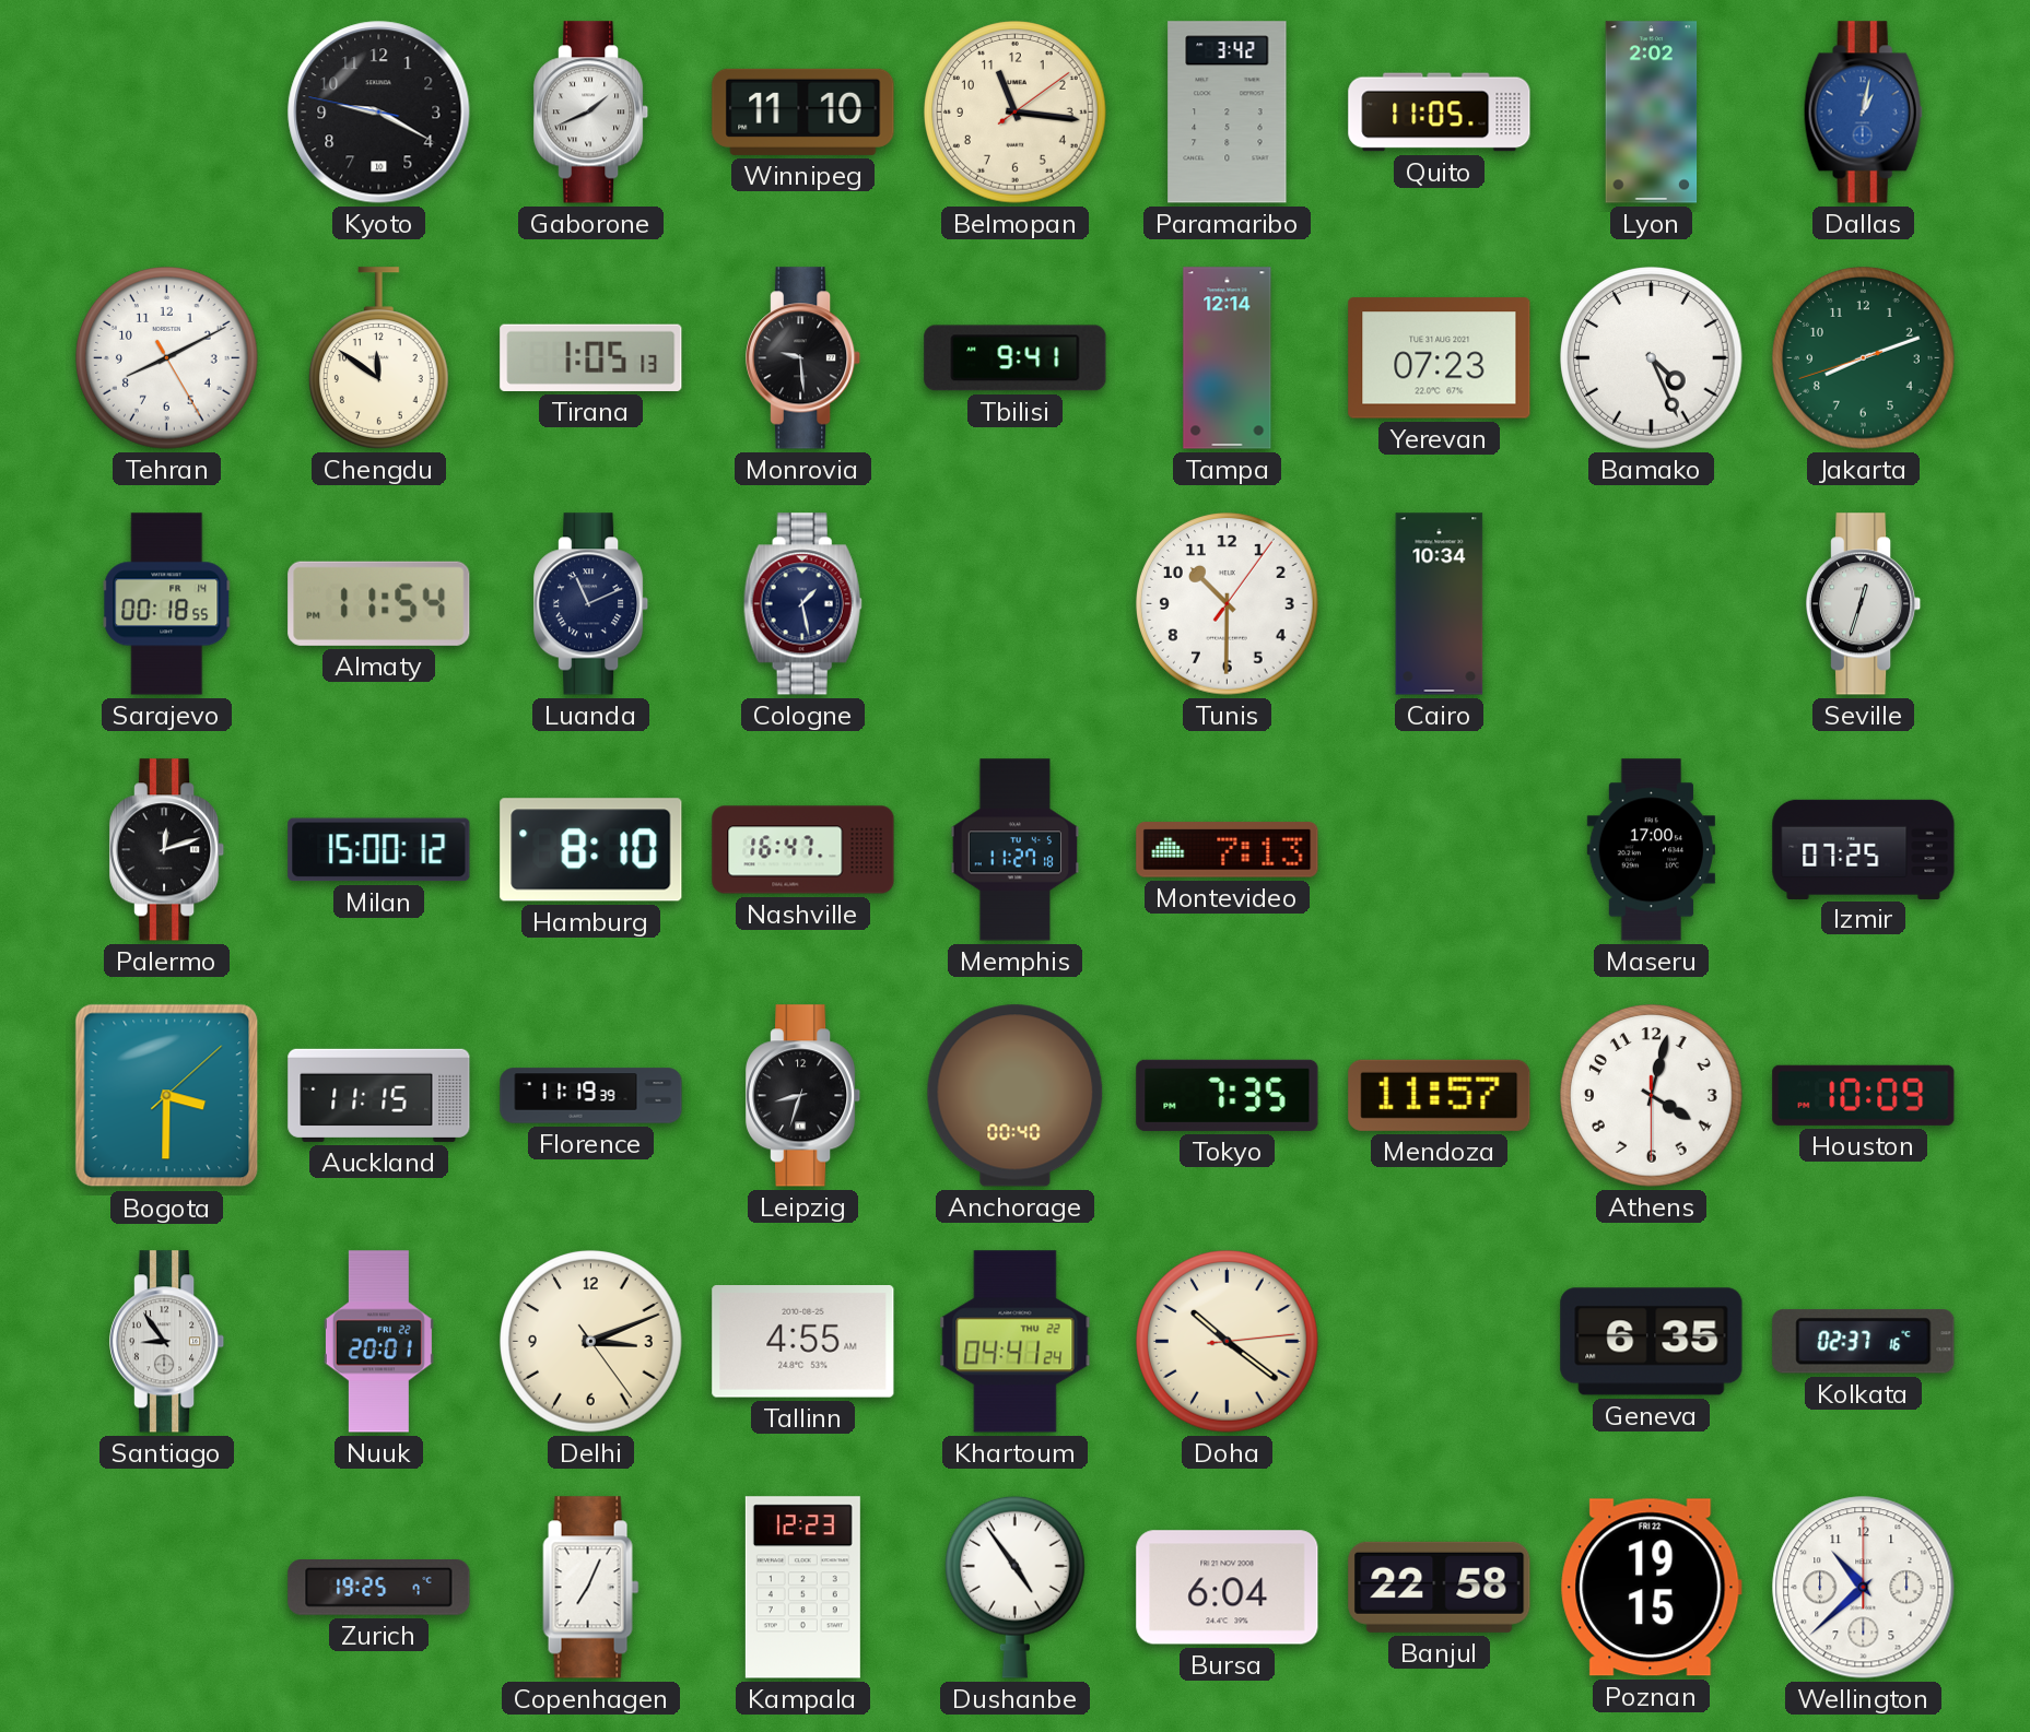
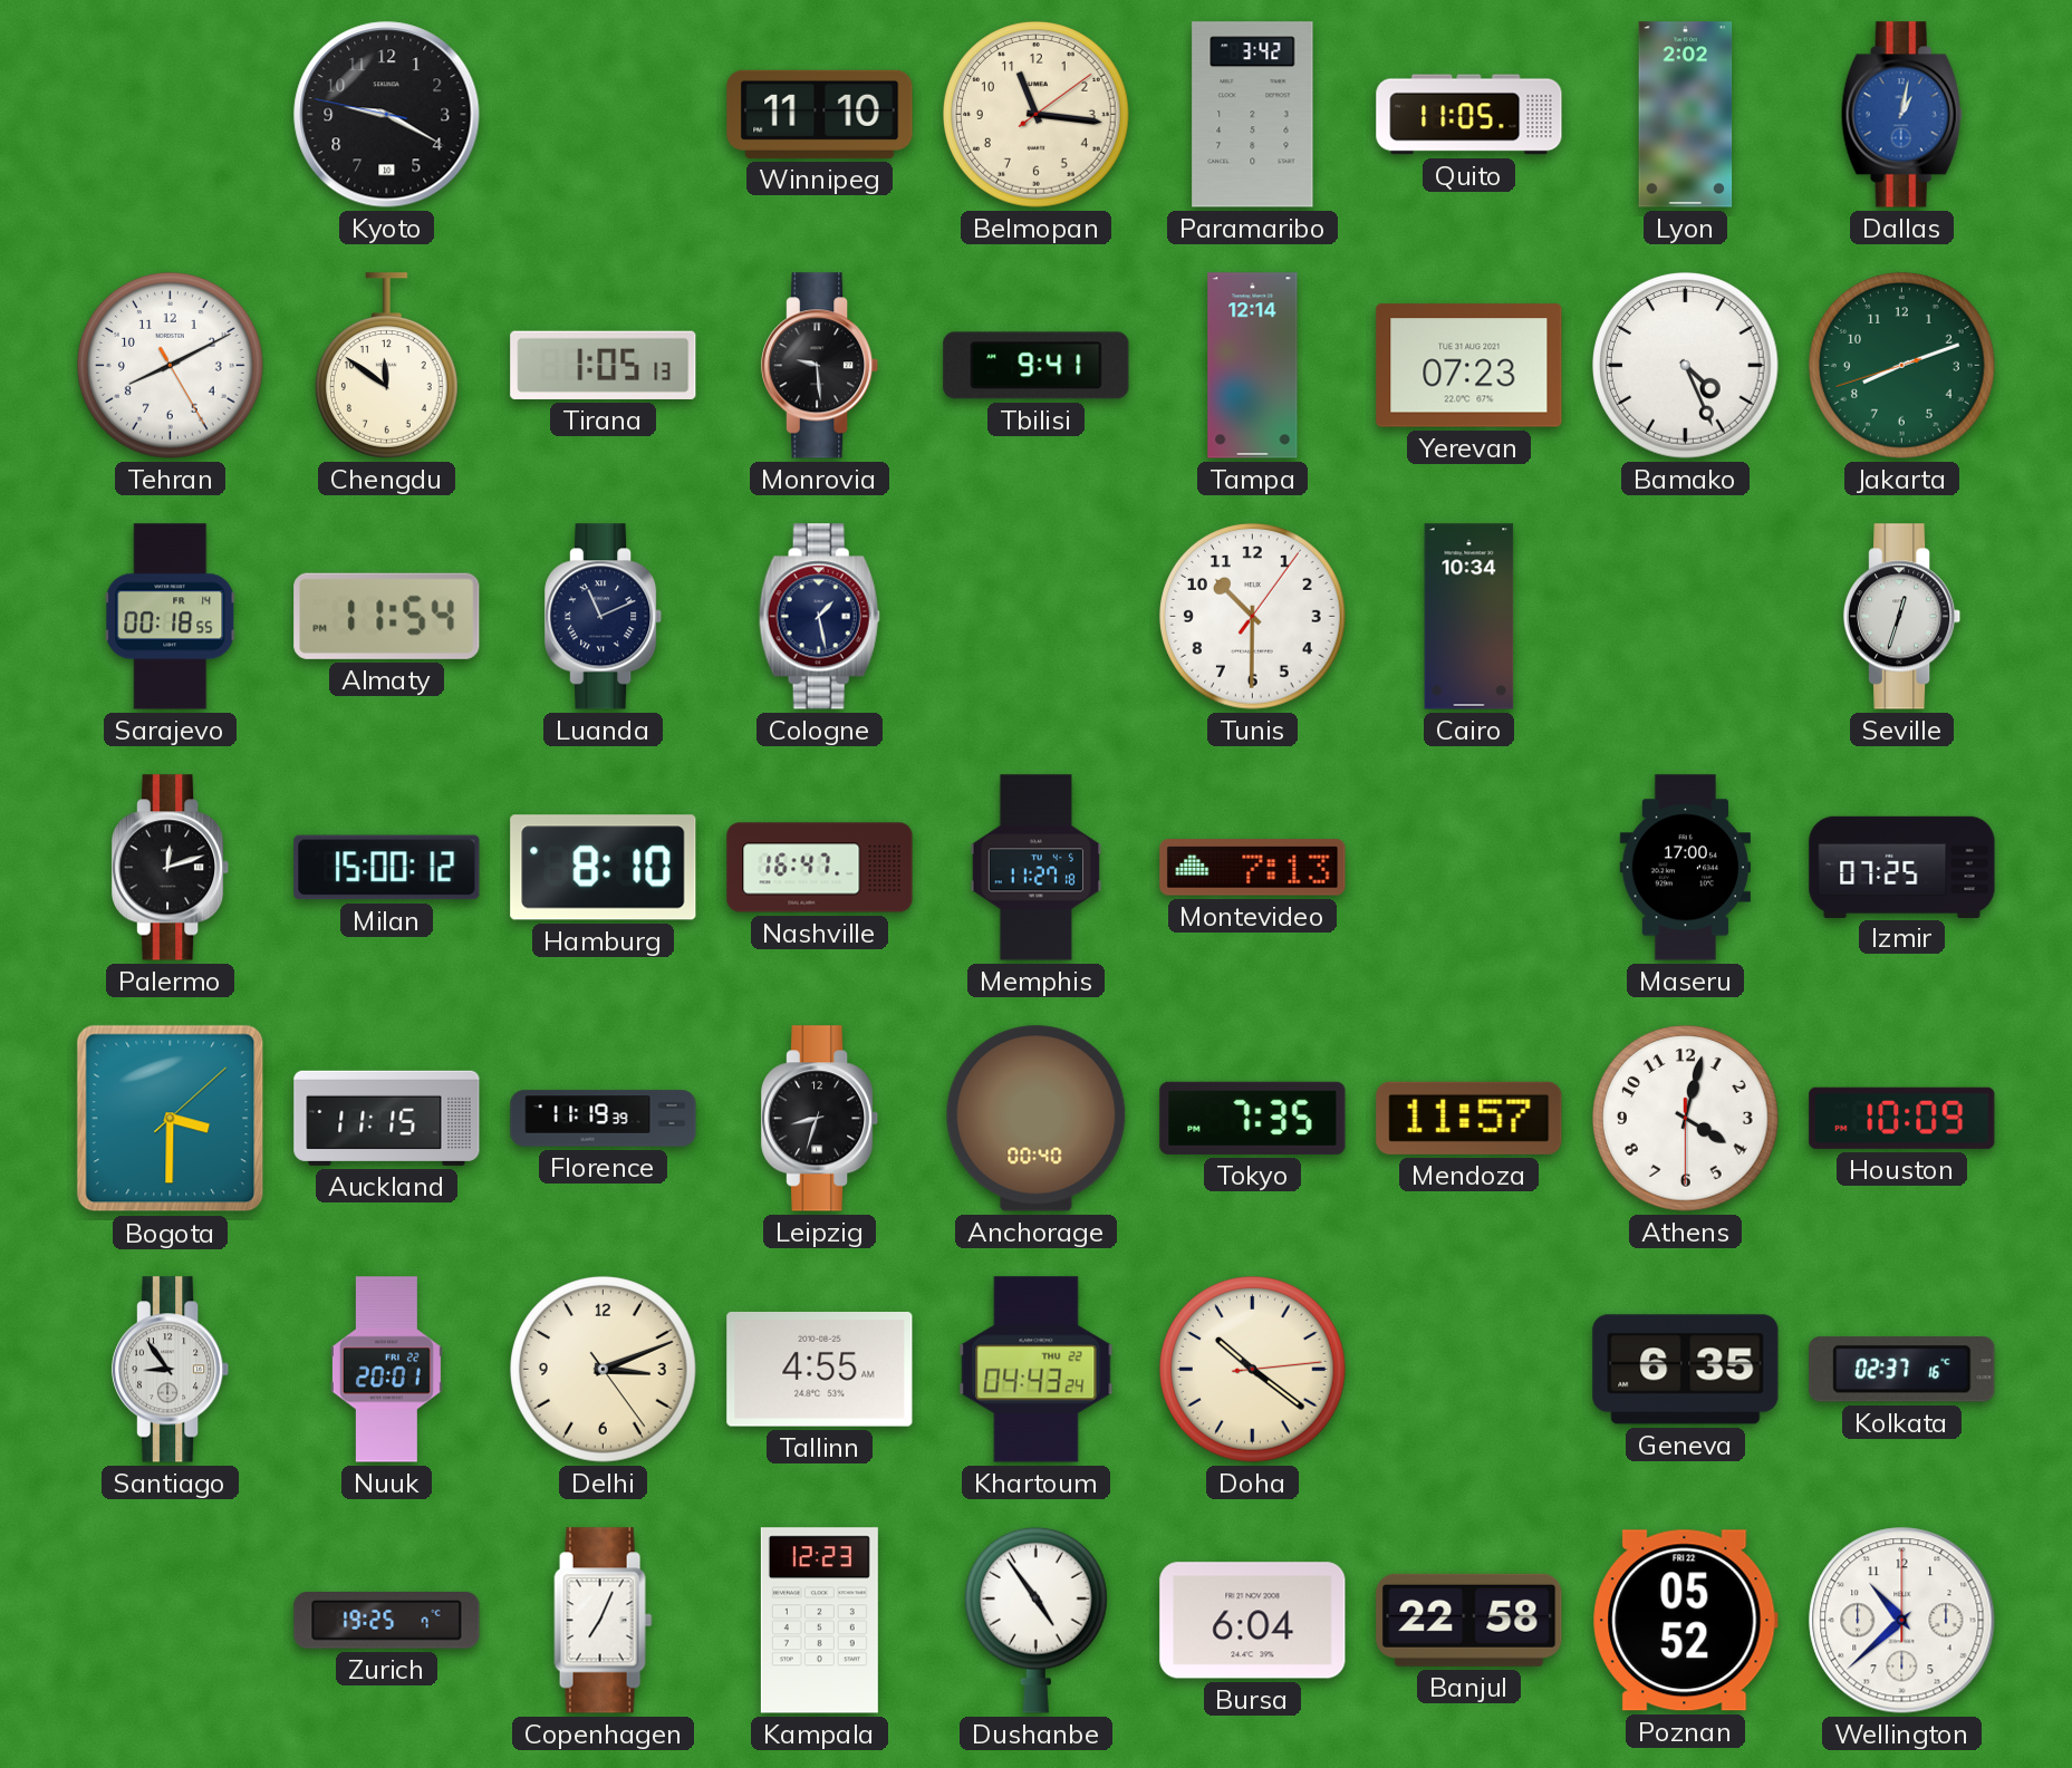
Gaborone: 1:41 -> none (592, 113)
Khartoum: 04:41 -> 04:43 (1037, 1370)
Poznan: 19:15 -> 05:52 (1685, 1621)
